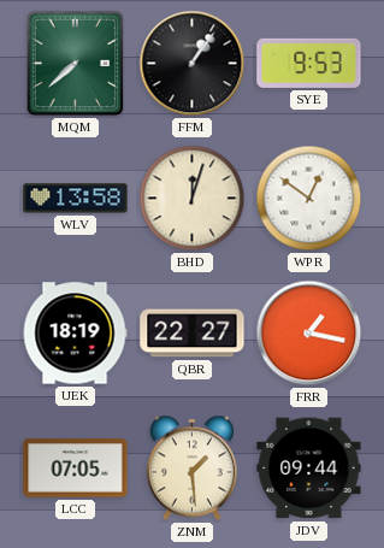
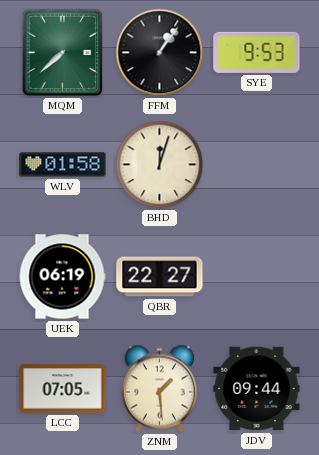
WLV: 13:58 -> 01:58 (63, 165)
WPR: 12:51 -> none (309, 199)
UEK: 18:19 -> 06:19 (62, 277)
FRR: 1:17 -> none (309, 334)
